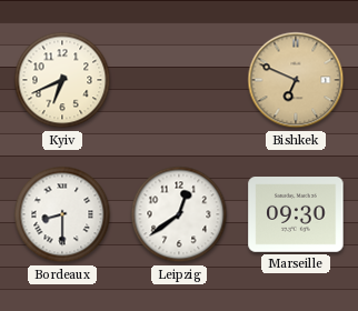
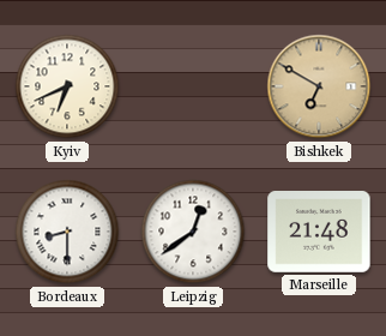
Bishkek: 6:49 -> 6:50 (319, 86)
Marseille: 09:30 -> 21:48 (319, 233)
